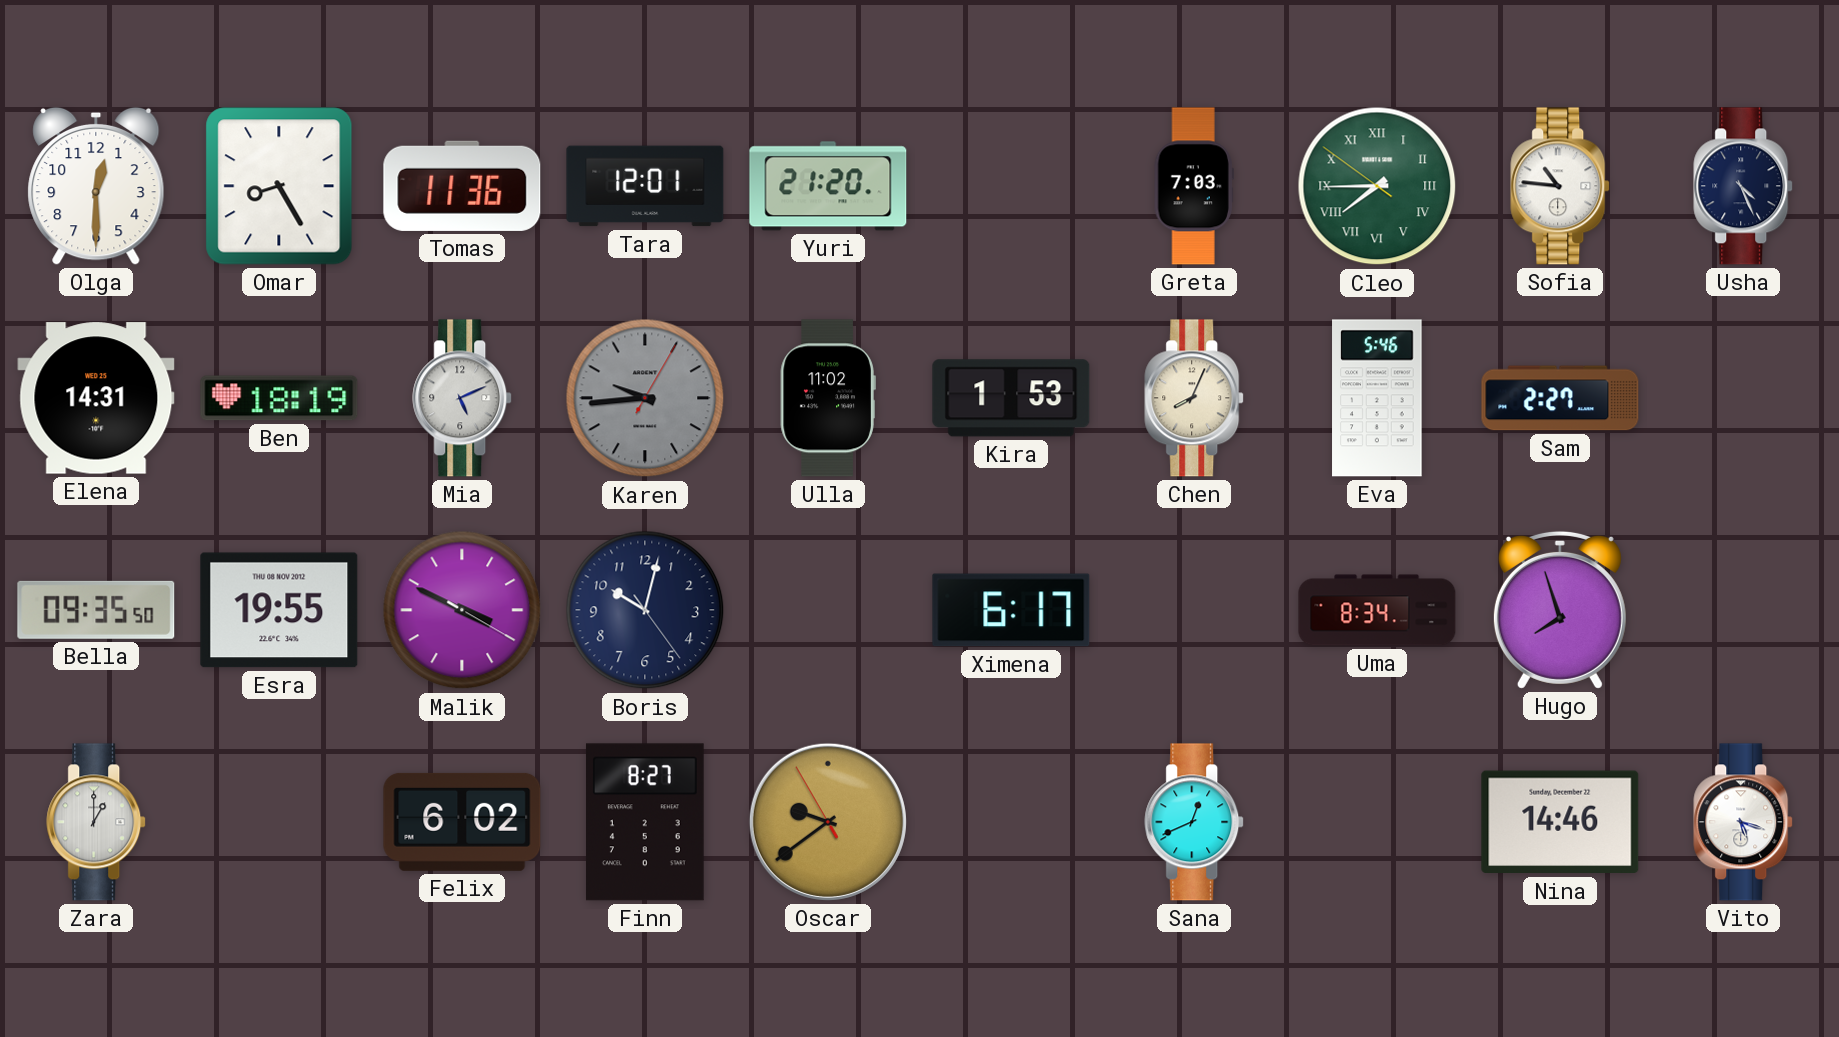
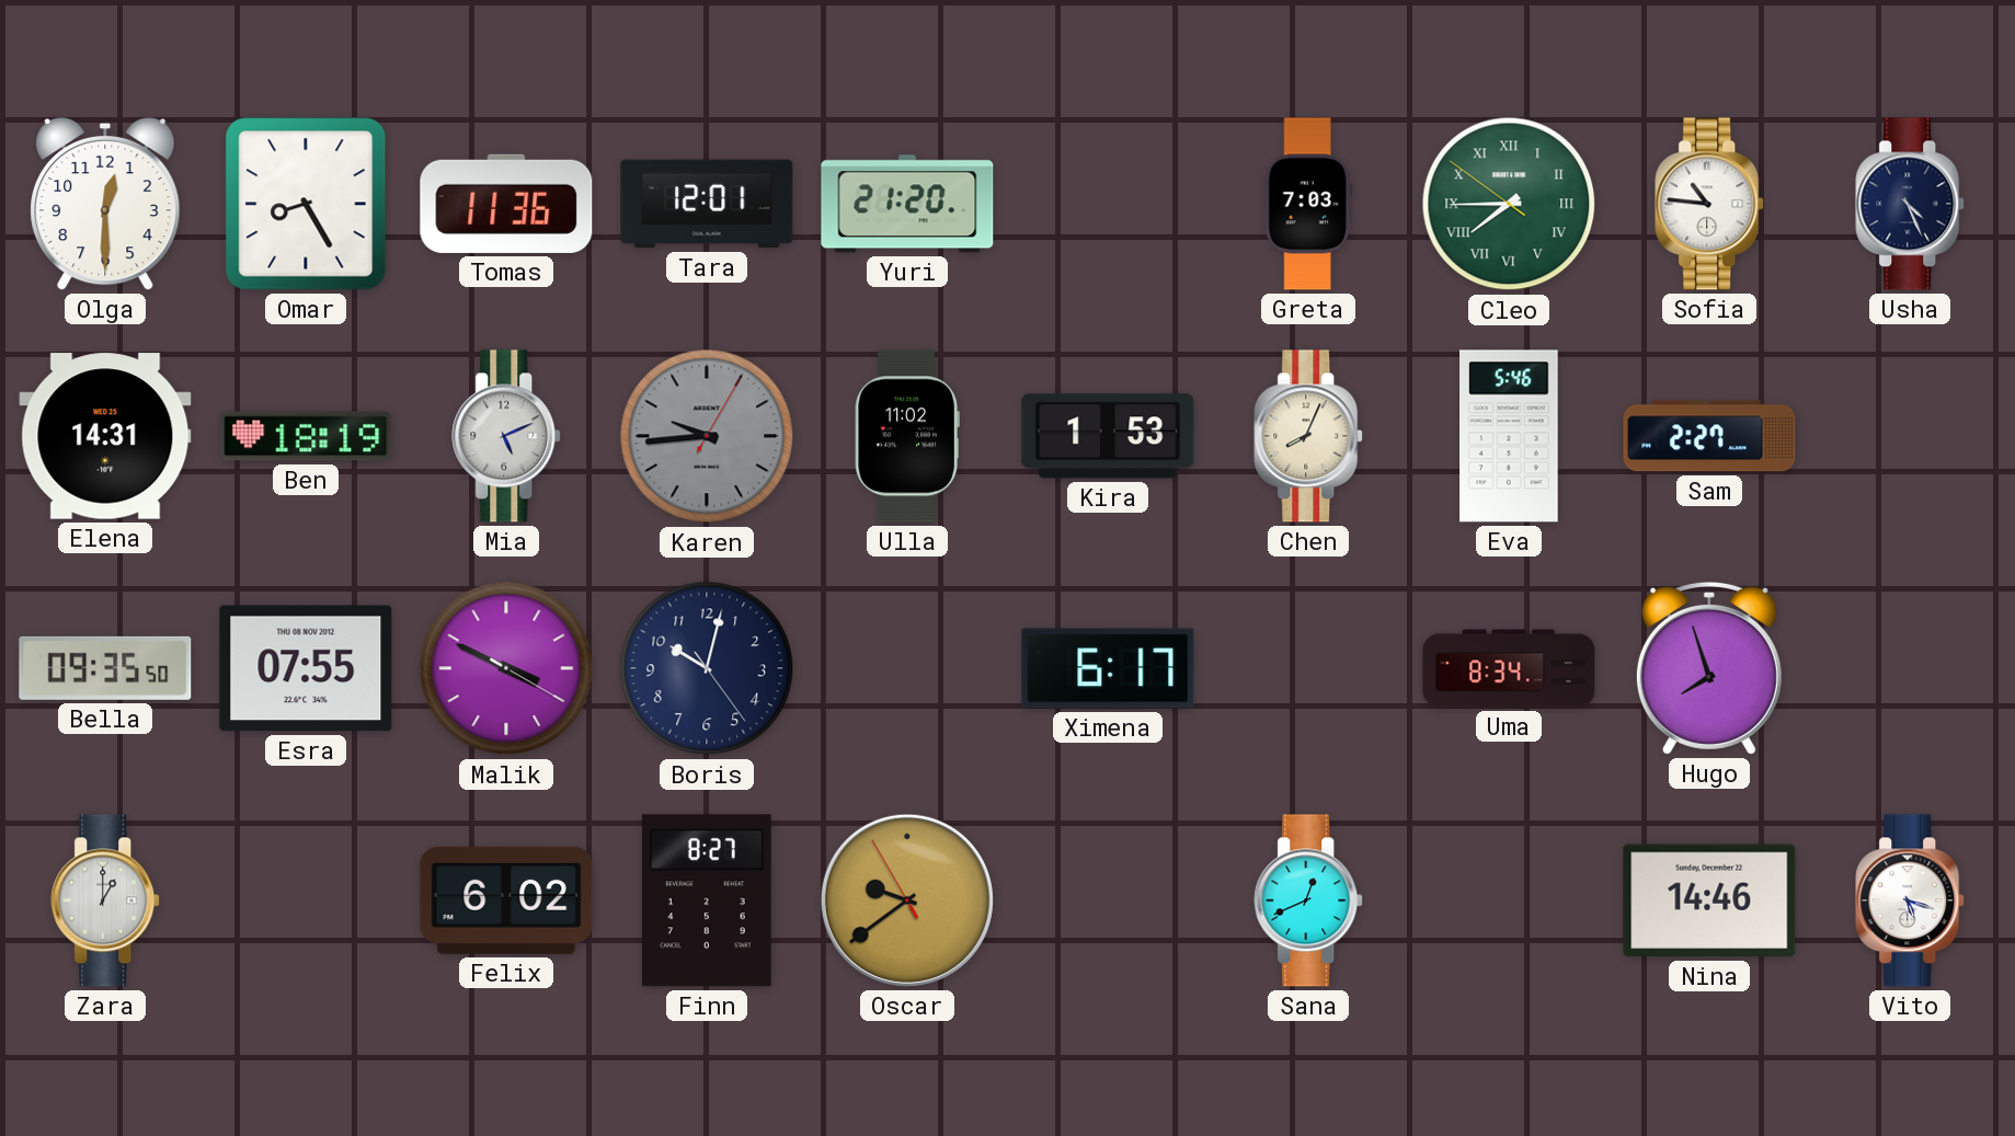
Esra: 19:55 -> 07:55 (306, 668)
